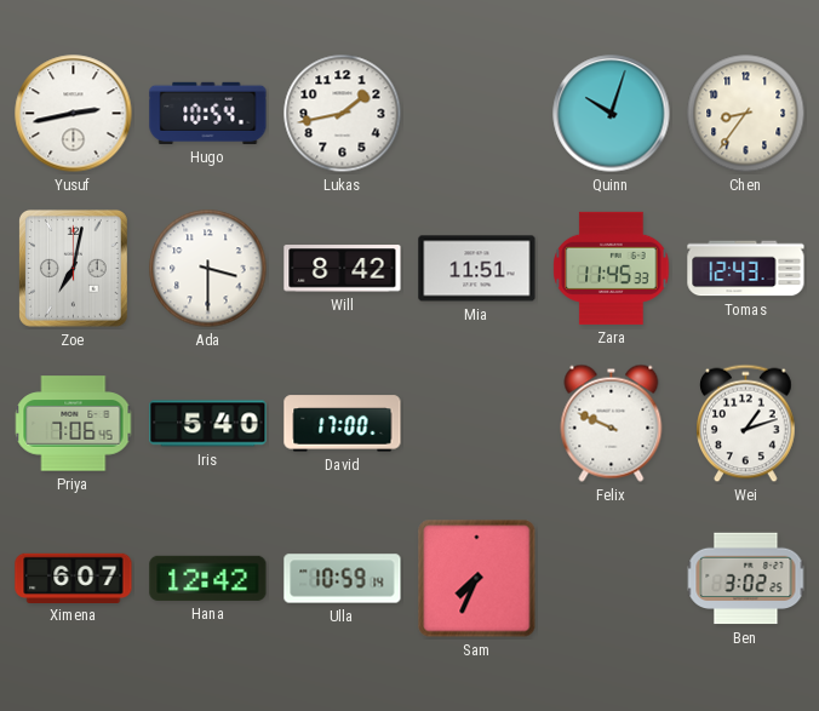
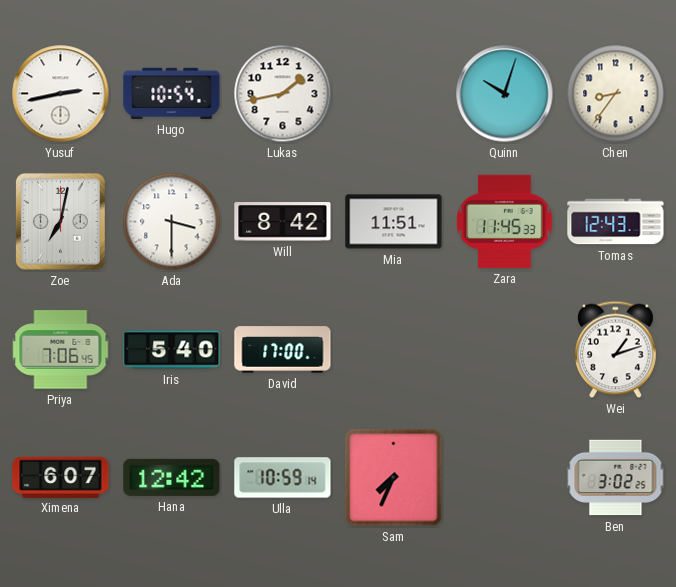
Felix: 9:49 -> none (612, 423)
